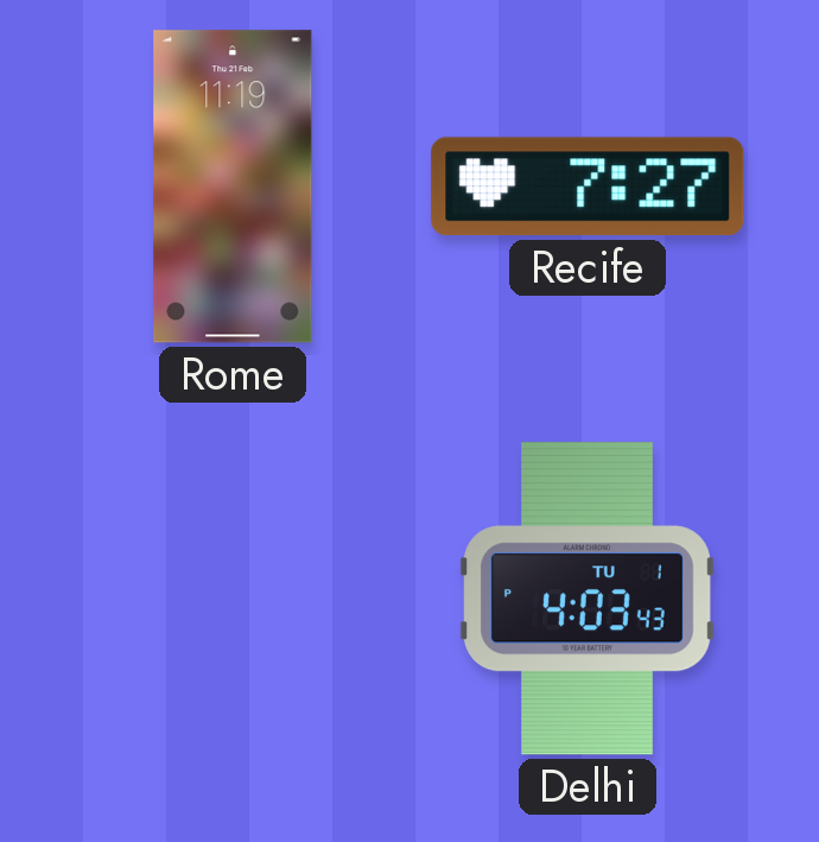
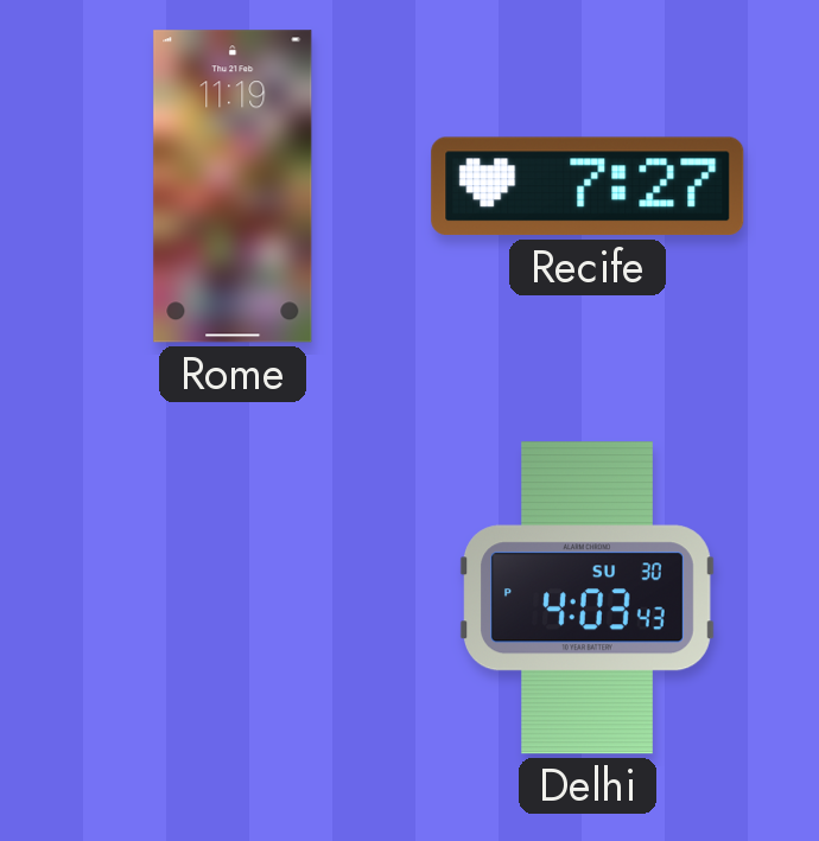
Delhi date: TU 1 -> SU 30 (588, 598)
